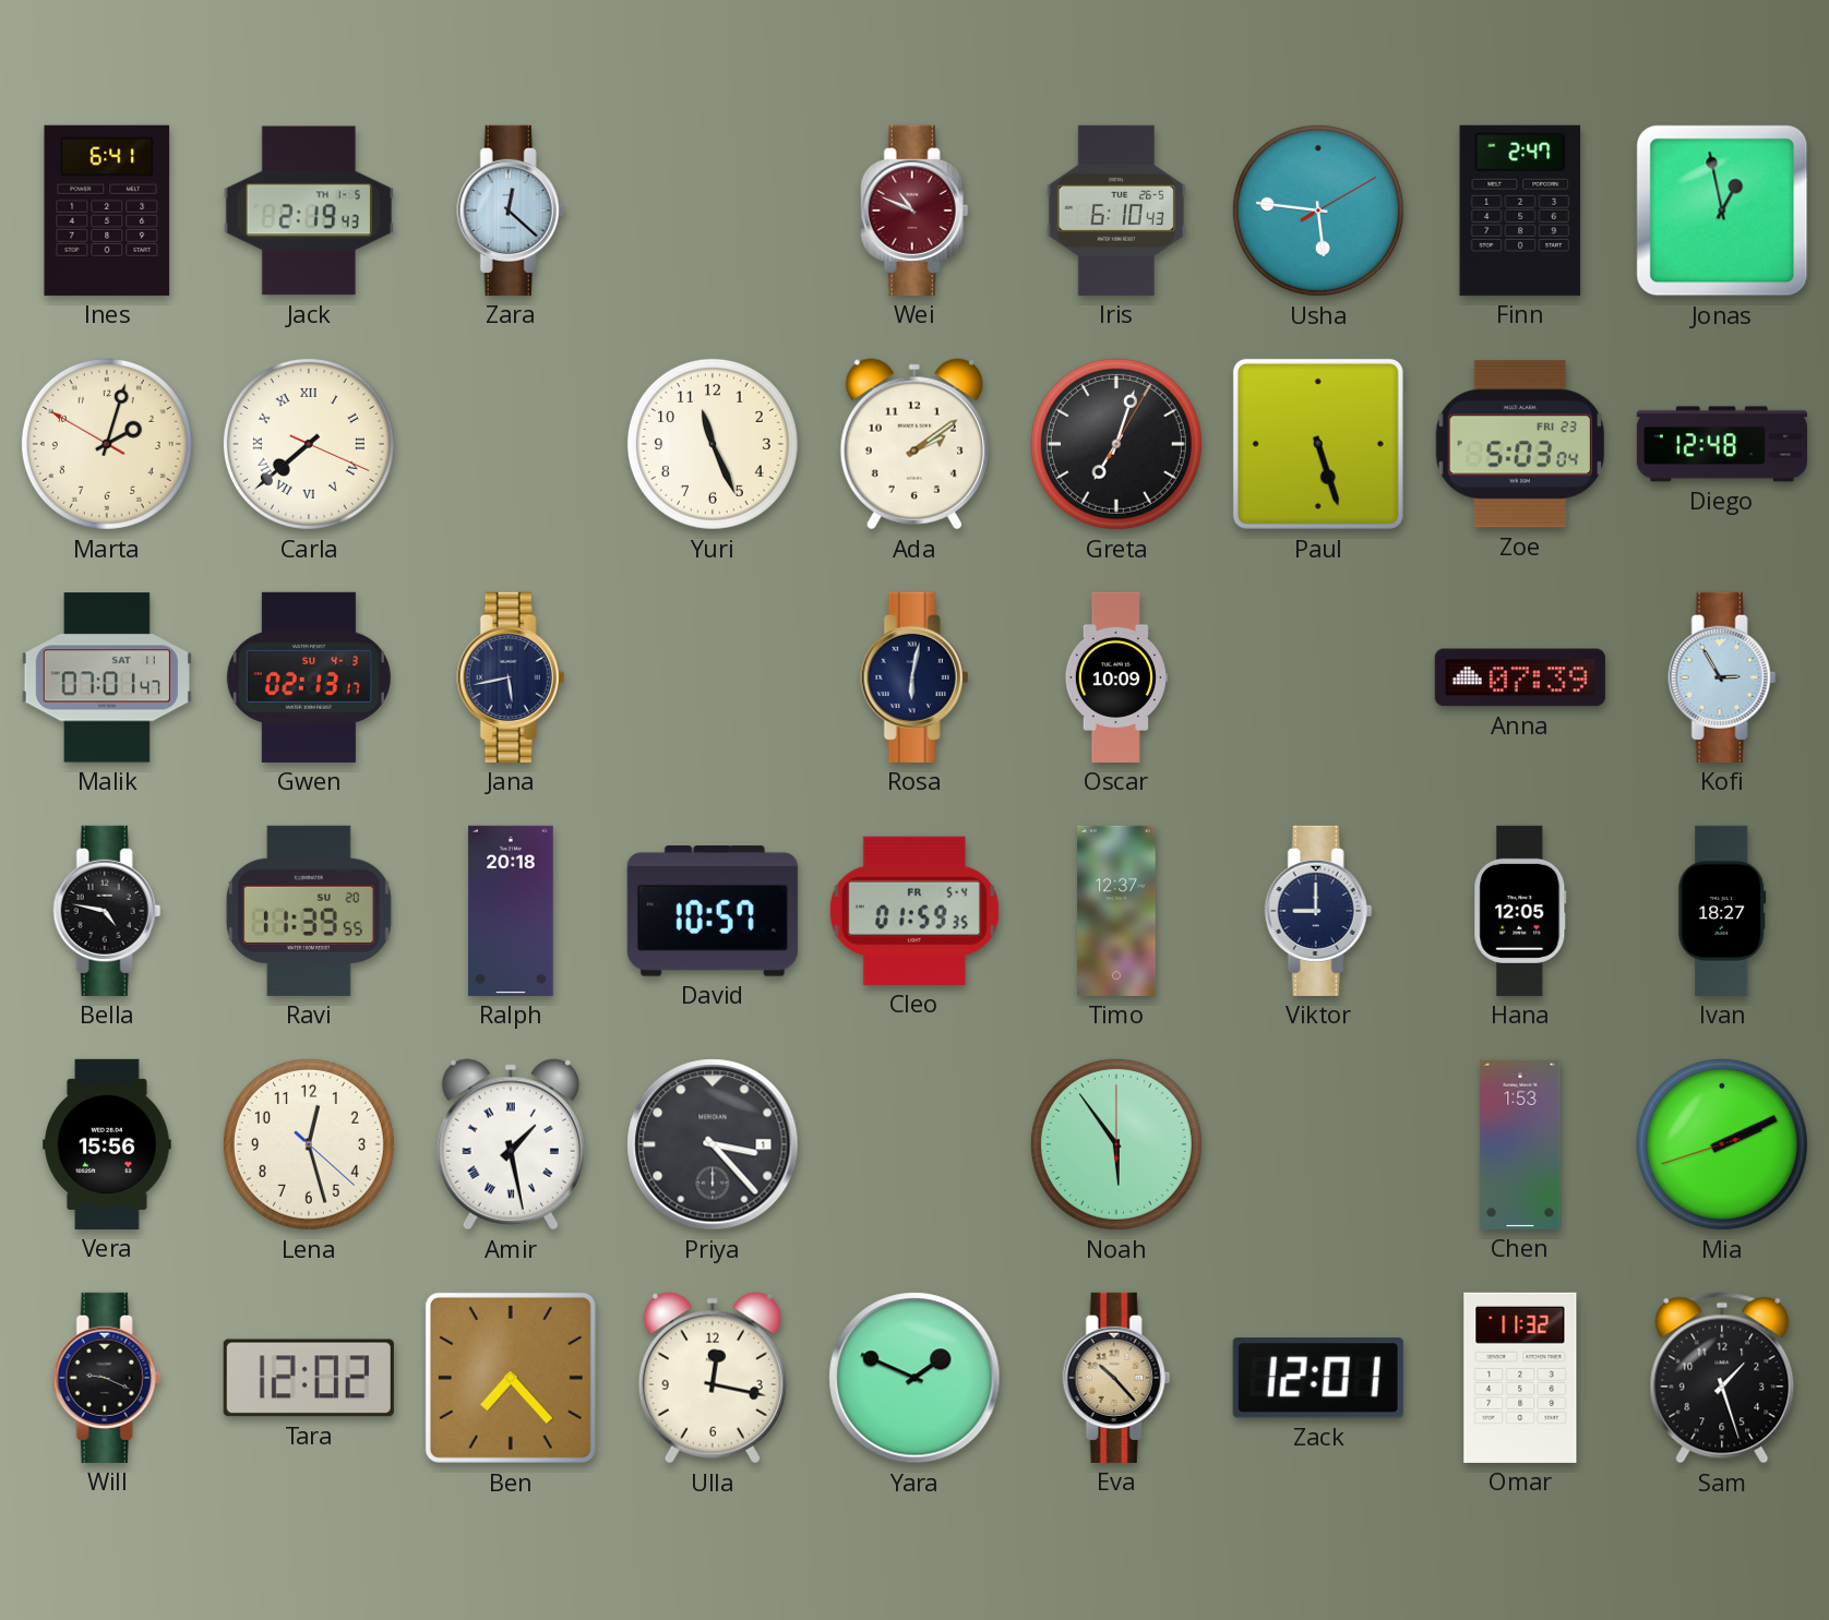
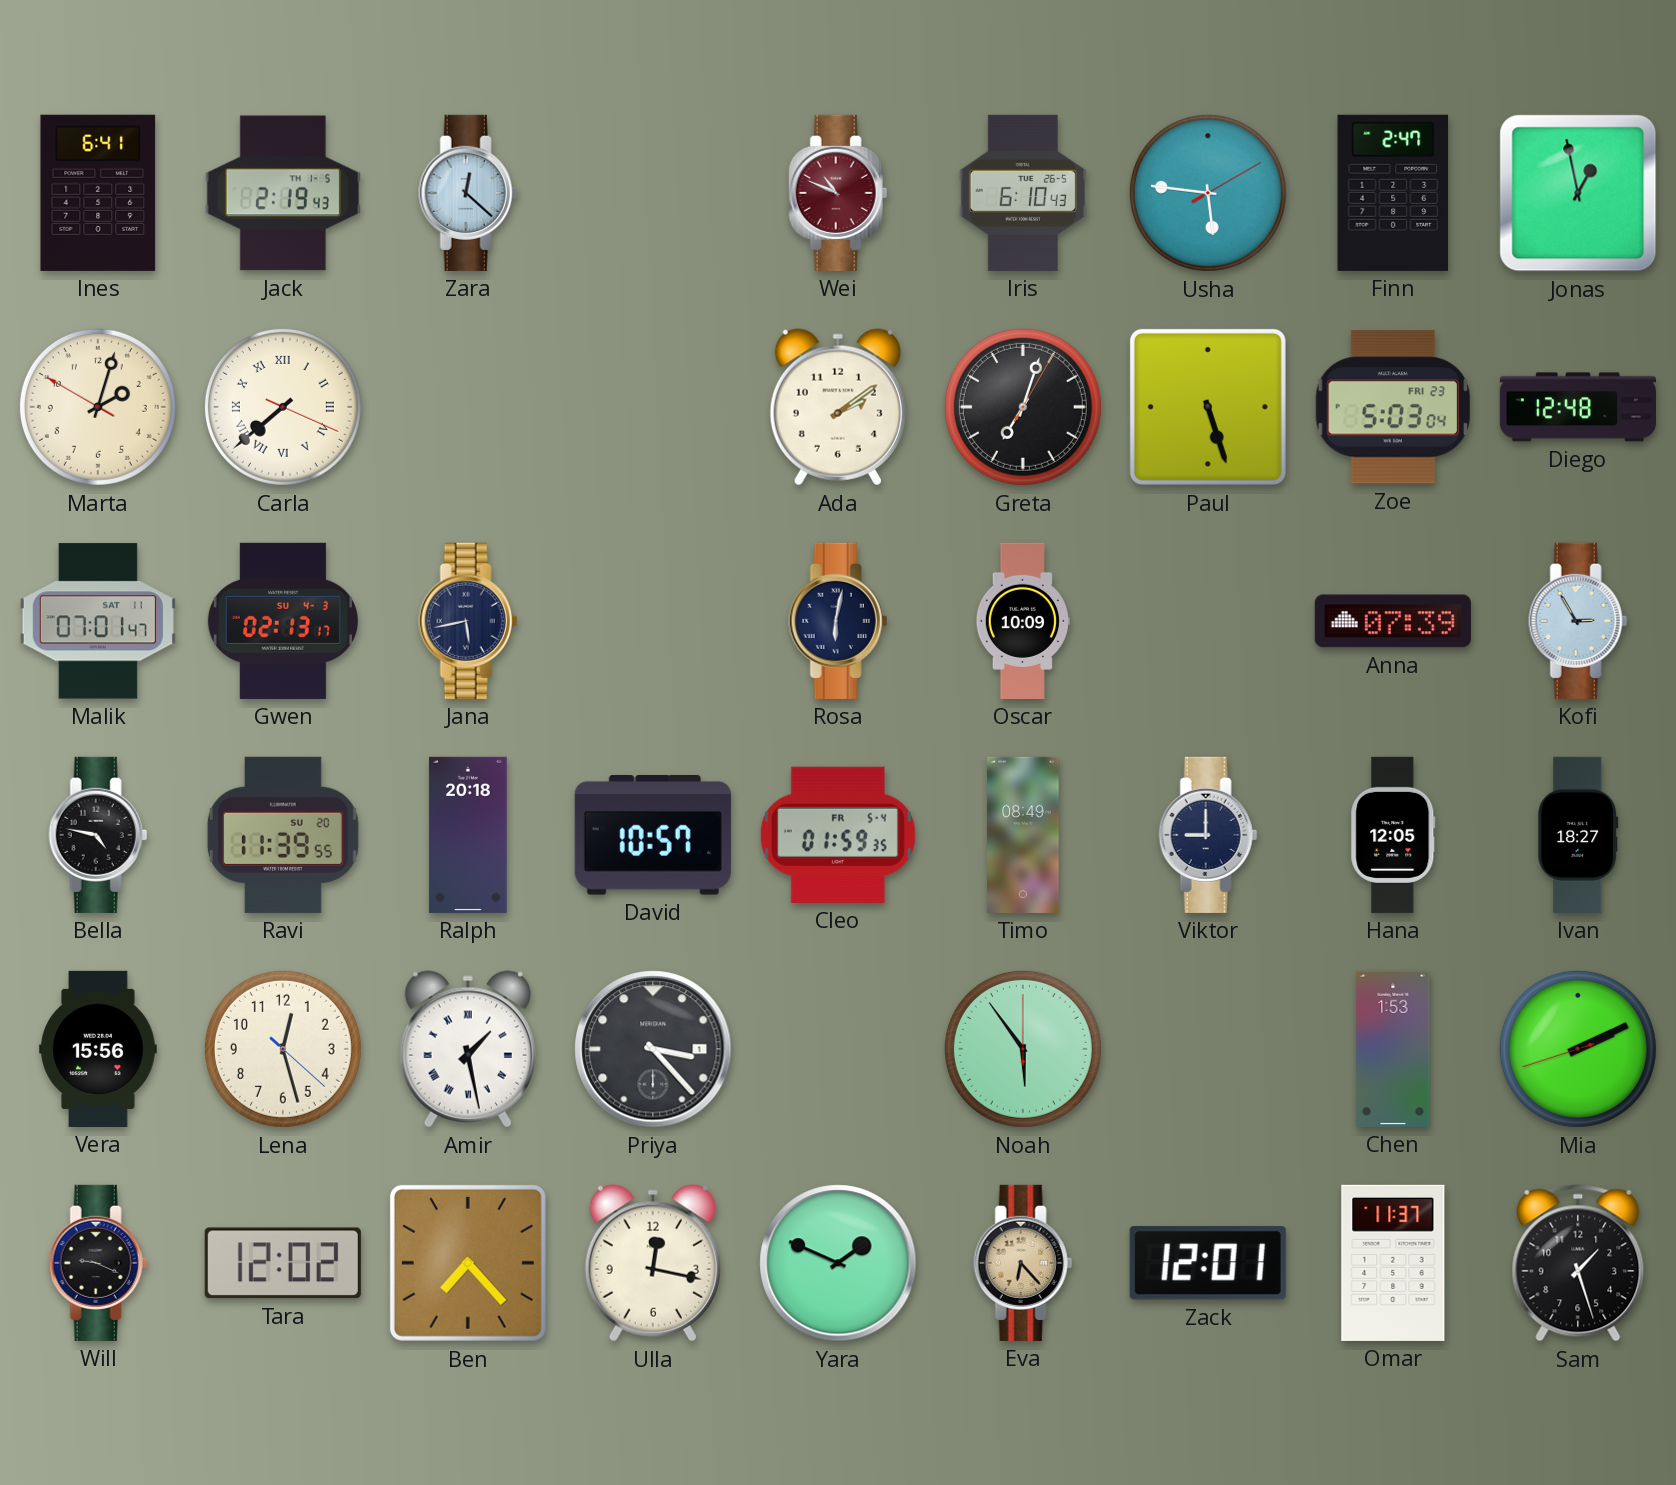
Yuri: 11:26 -> none (713, 444)
Timo: 12:37 -> 08:49 (1023, 835)
Eva: 10:23 -> 6:23 (1023, 1263)
Omar: 11:32 -> 11:37 (1393, 1263)
